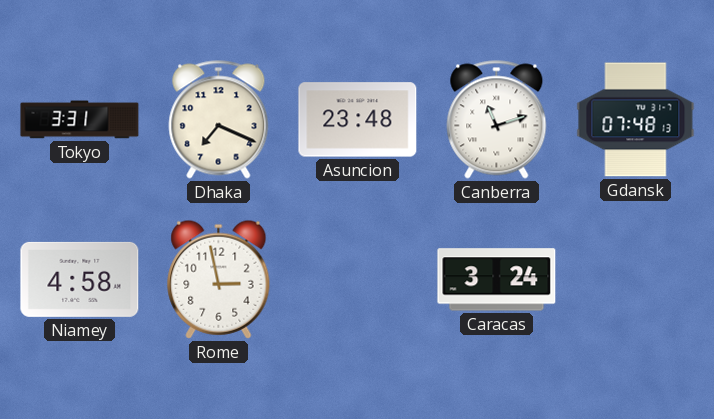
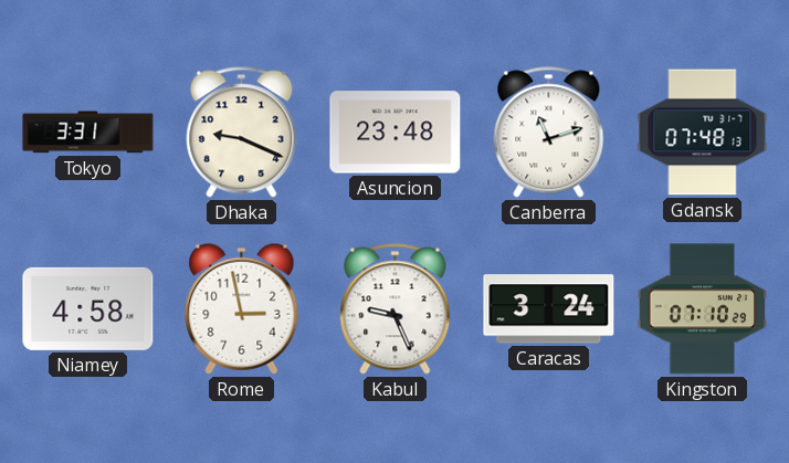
Dhaka: 7:19 -> 9:19 (242, 133)
Kabul: none -> 9:26 (396, 309)
Kingston: none -> 07:10 (703, 309)
